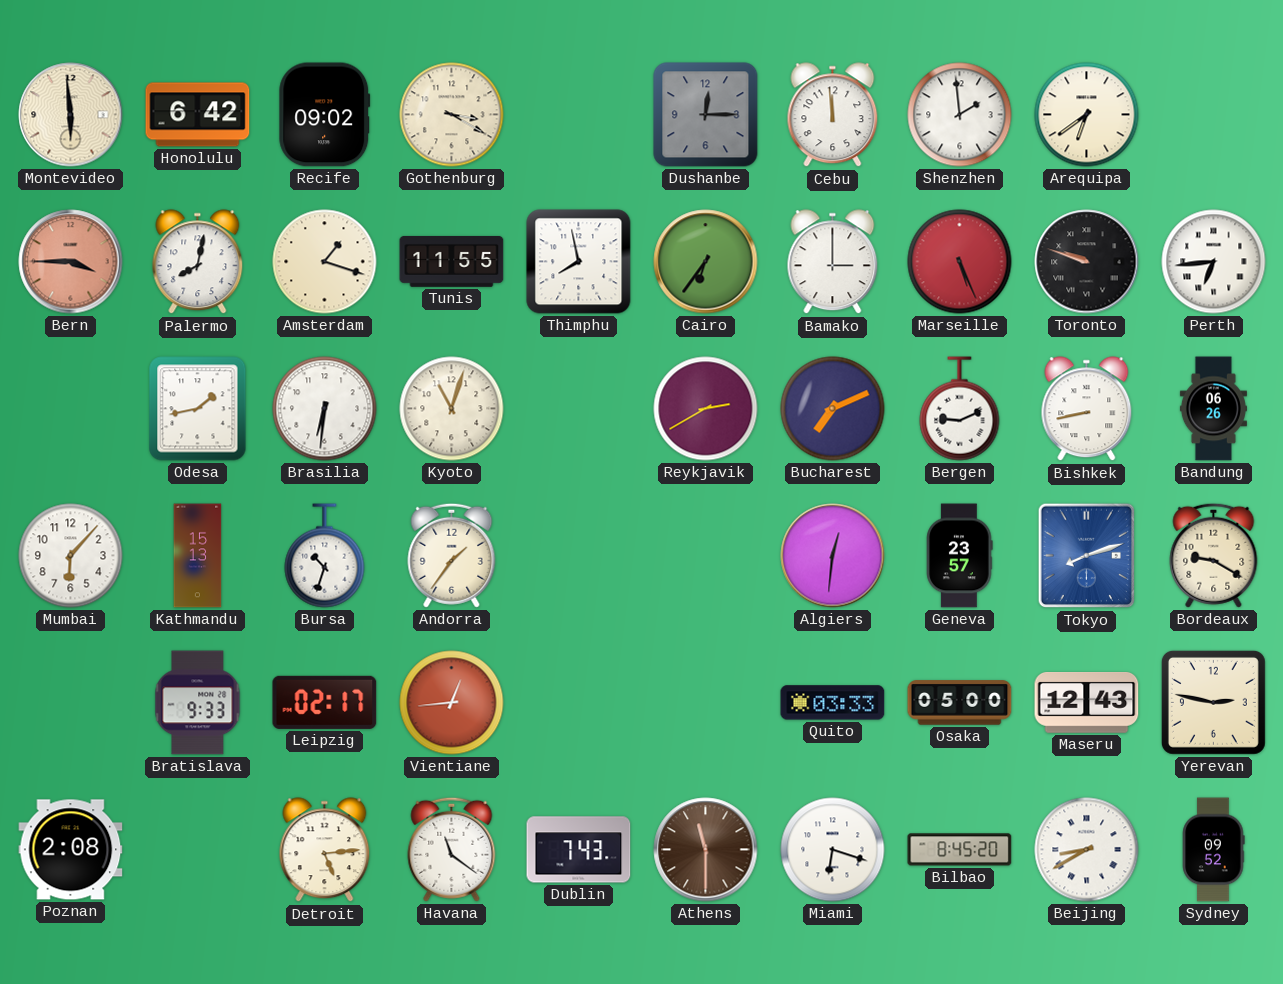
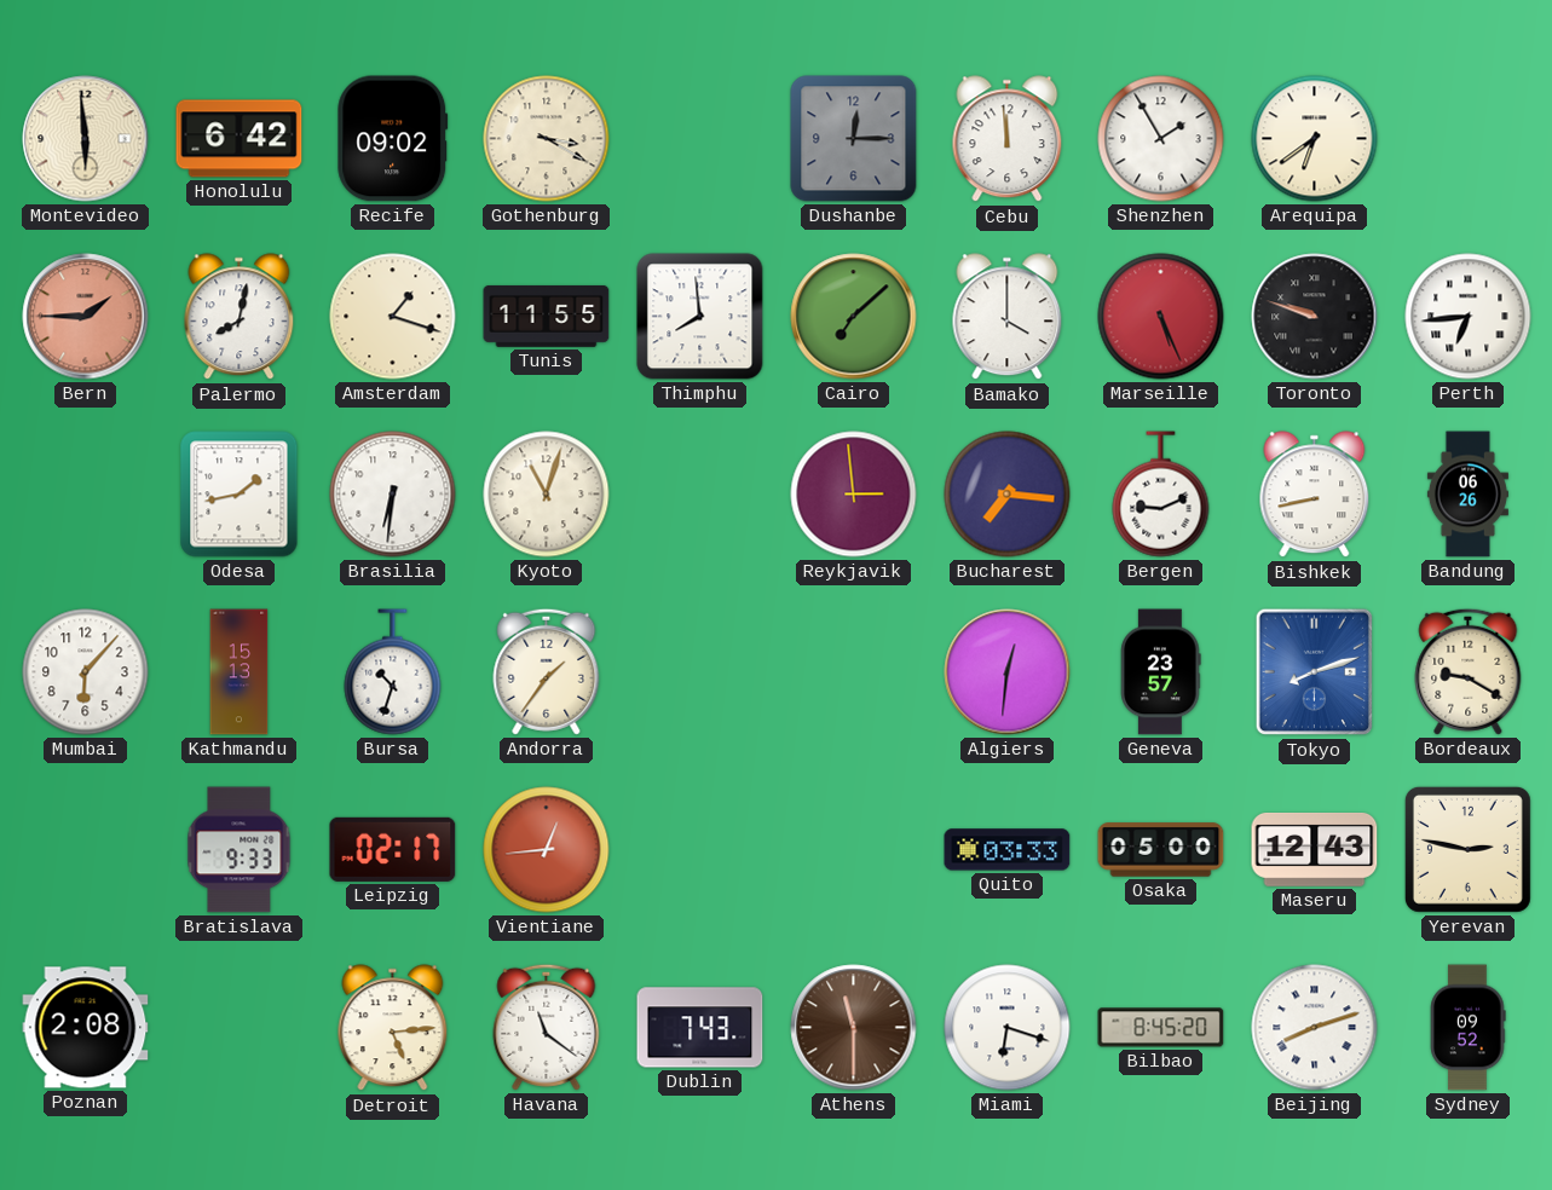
Shenzhen: 1:59 -> 1:55 (1161, 139)
Bern: 3:45 -> 1:45 (86, 317)
Thimphu: 7:58 -> 7:59 (700, 317)
Cairo: 6:36 -> 7:08 (854, 317)
Bamako: 3:00 -> 4:00 (1008, 317)
Reykjavik: 2:40 -> 2:59 (854, 495)
Bucharest: 7:11 -> 7:16 (1008, 495)
Beijing: 8:40 -> 8:12 (1315, 1028)
